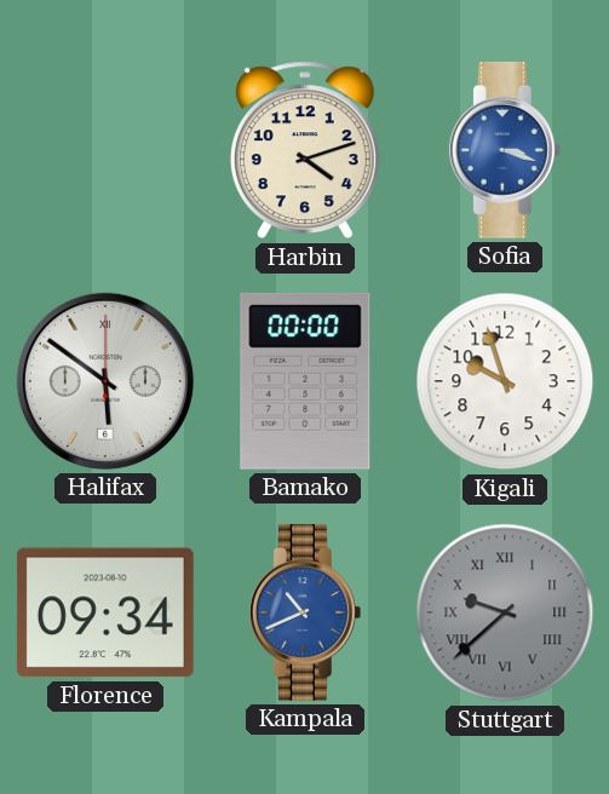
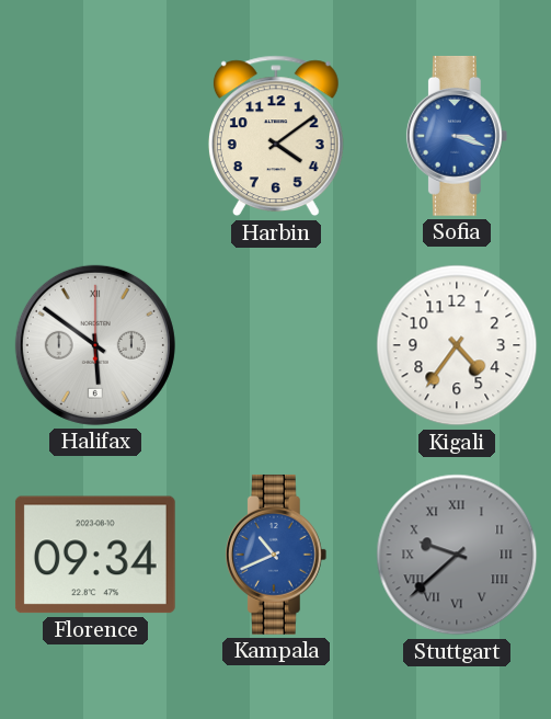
Harbin: 4:12 -> 4:09 (276, 136)
Bamako: 00:00 -> none (305, 381)
Kigali: 9:57 -> 4:36 (457, 345)
